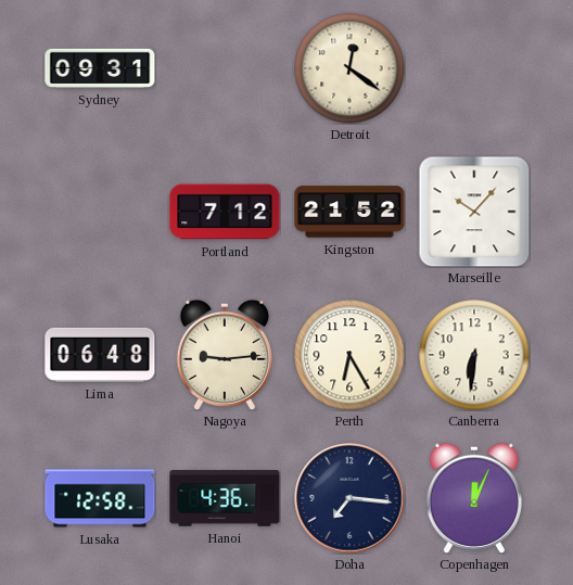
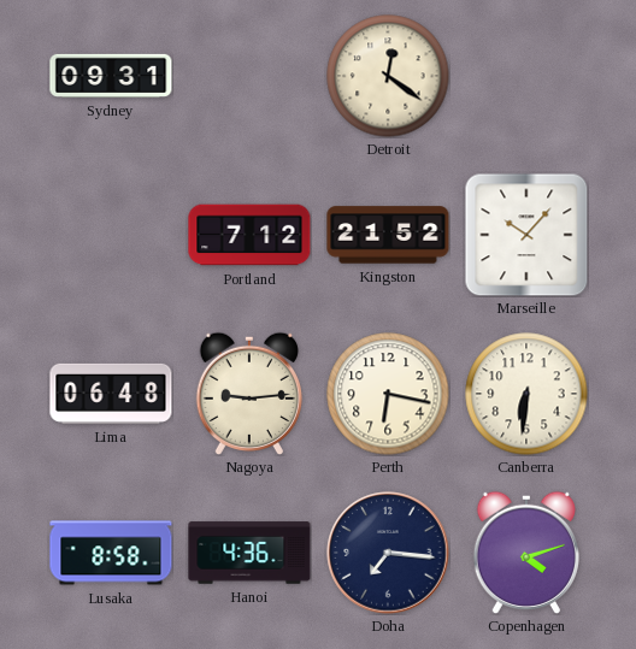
Perth: 6:25 -> 6:17 (388, 394)
Lusaka: 12:58 -> 8:58 (111, 553)
Copenhagen: 12:04 -> 4:12 (525, 551)
